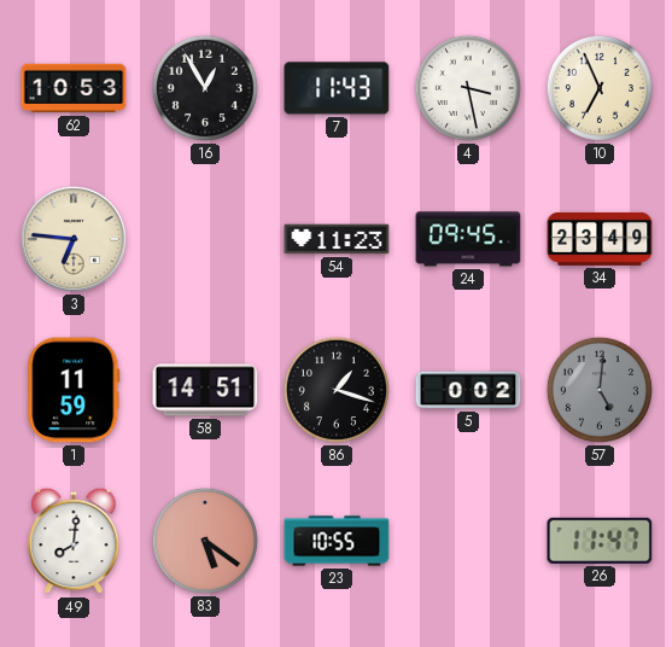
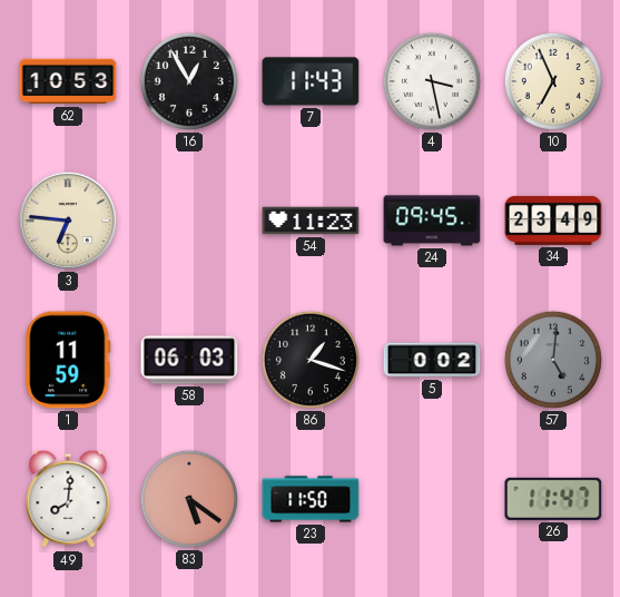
58: 14:51 -> 06:03 (189, 360)
23: 10:55 -> 11:50 (311, 499)
